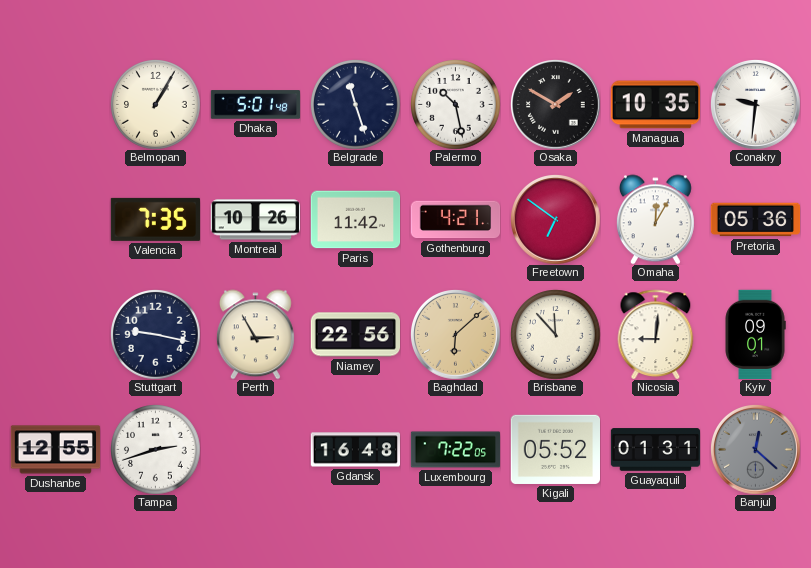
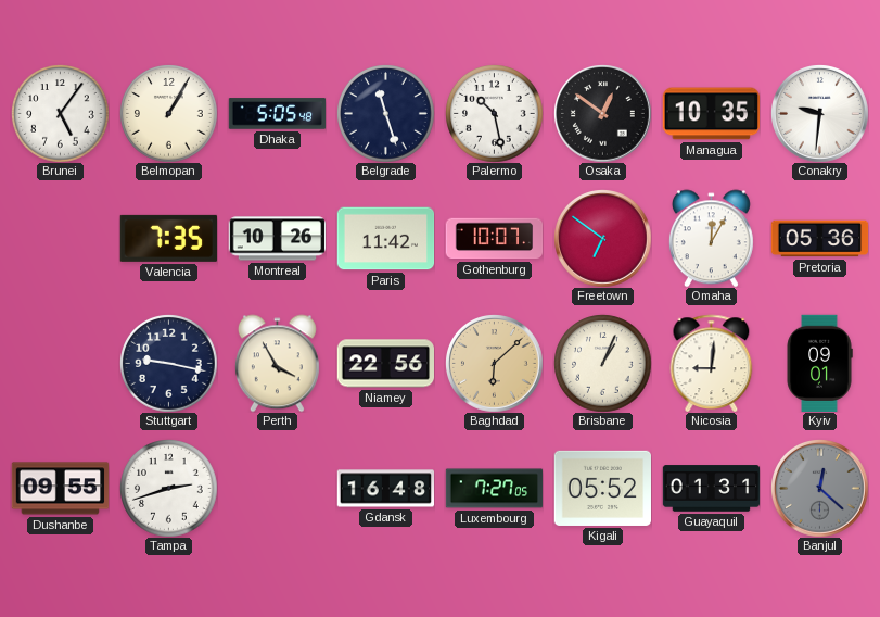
Brunei: none -> 5:06 (61, 114)
Dhaka: 5:01 -> 5:05 (277, 114)
Osaka: 1:50 -> 12:51 (603, 114)
Gothenburg: 4:21 -> 10:07 (494, 239)
Perth: 2:55 -> 3:55 (277, 363)
Brisbane: 11:53 -> 1:04 (603, 364)
Dushanbe: 12:55 -> 09:55 (60, 489)
Luxembourg: 7:22 -> 7:27 (494, 489)
